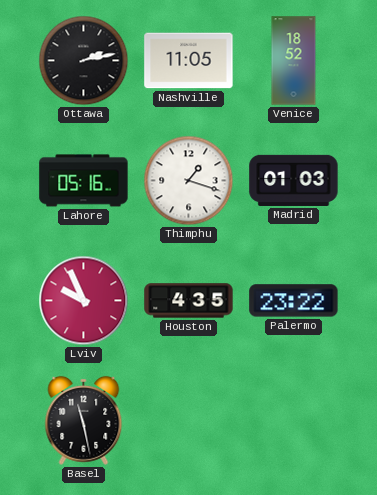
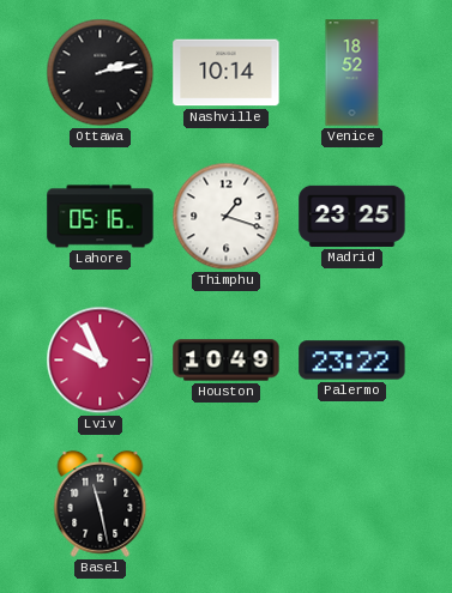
Nashville: 11:05 -> 10:14 (227, 73)
Madrid: 01:03 -> 23:25 (352, 216)
Houston: 4:35 -> 10:49 (227, 361)
